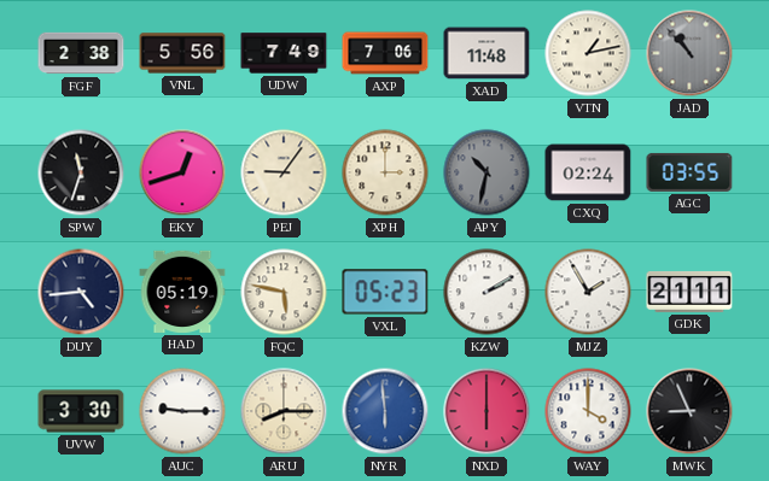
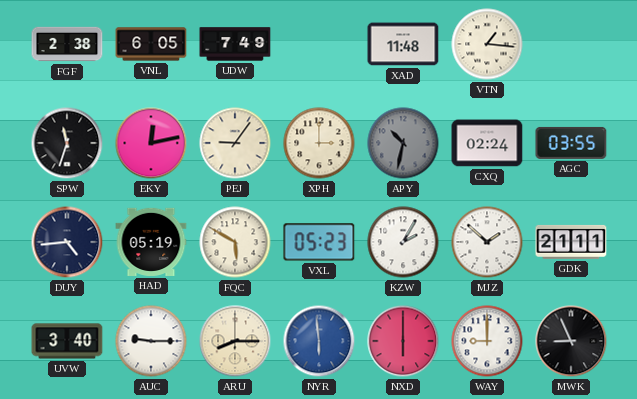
VNL: 5:56 -> 6:05 (151, 44)
AXP: 7:06 -> none (385, 53)
VTN: 1:13 -> 1:16 (487, 44)
JAD: 10:53 -> none (689, 53)
EKY: 12:42 -> 12:13 (151, 143)
FQC: 5:47 -> 5:50 (235, 242)
KZW: 2:10 -> 2:05 (403, 242)
MJZ: 1:55 -> 1:52 (487, 242)
UVW: 3:30 -> 3:40 (67, 341)
WAY: 4:00 -> 9:00 (487, 341)
